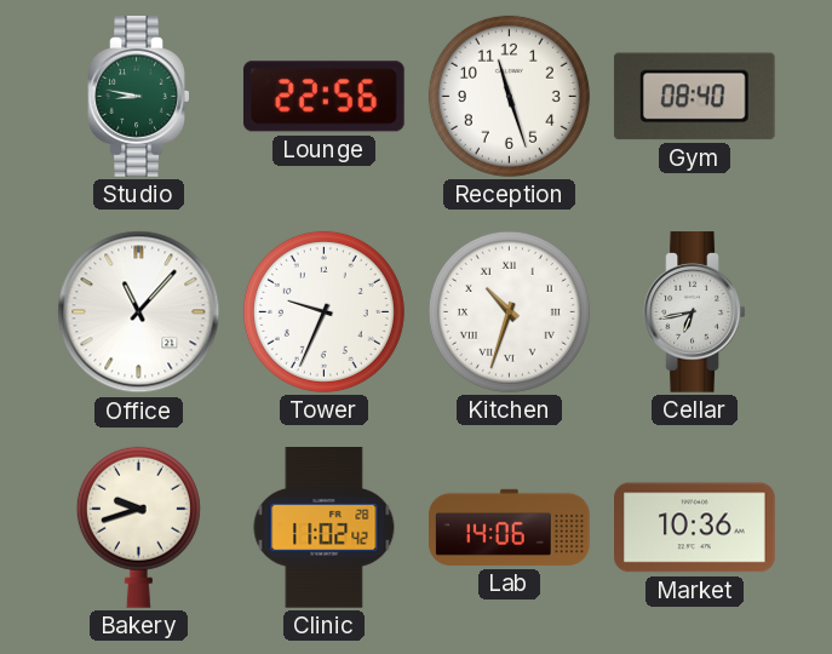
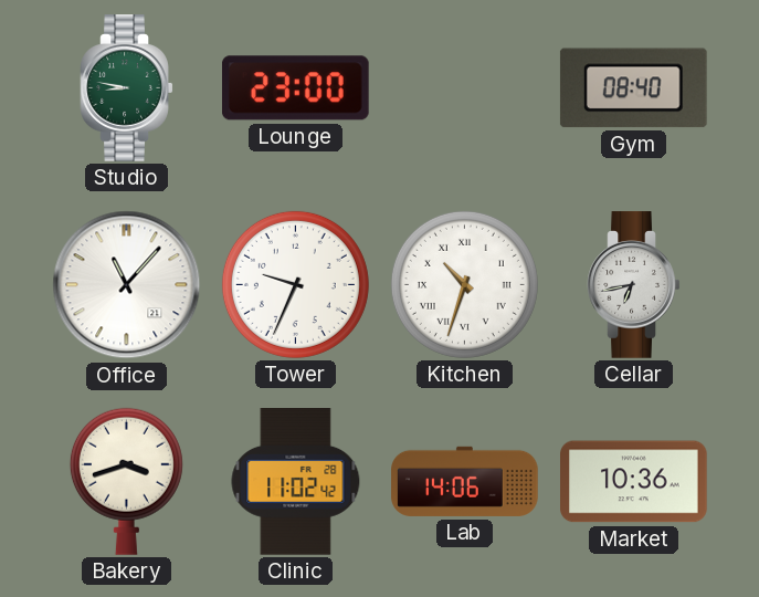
Lounge: 22:56 -> 23:00 (295, 88)
Reception: 11:27 -> none (509, 96)
Bakery: 9:42 -> 3:42 (126, 481)
